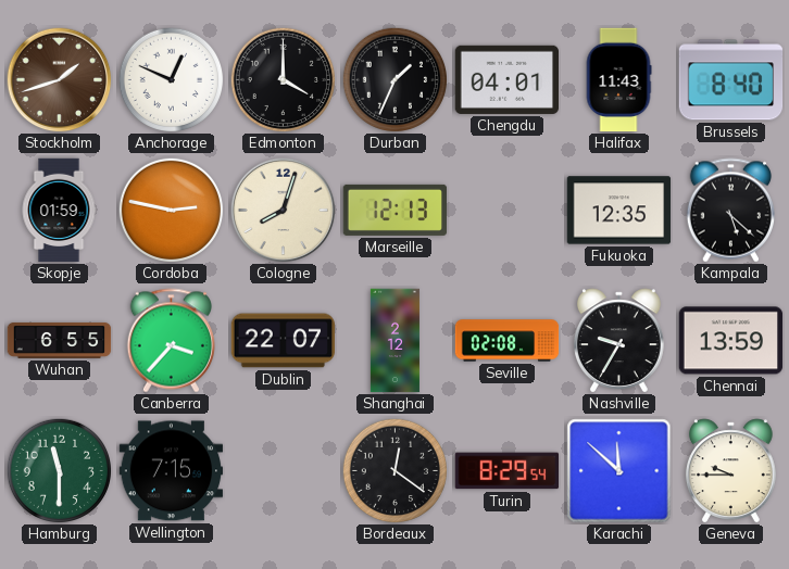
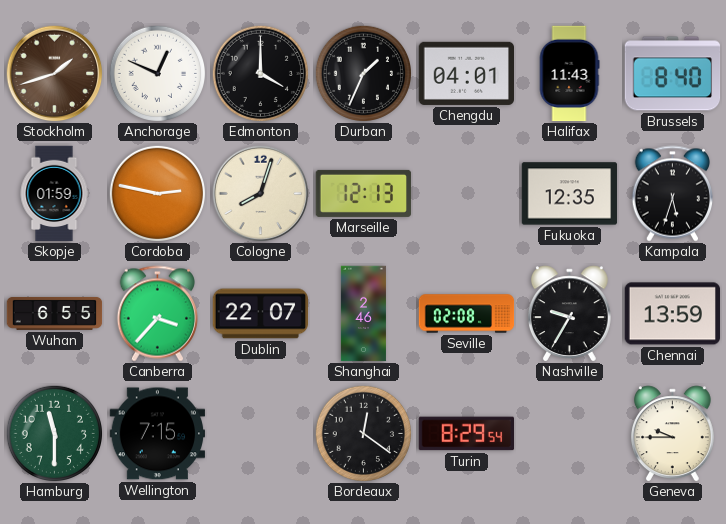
Kampala: 5:22 -> 5:33 (672, 194)
Shanghai: 2:12 -> 2:46 (363, 314)
Karachi: 11:52 -> none (619, 471)
